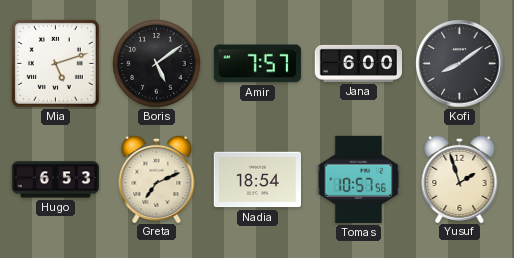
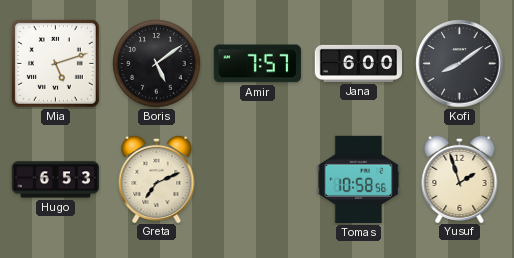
Nadia: 18:54 -> none (257, 180)
Tomas: 10:57 -> 10:58 (359, 179)
